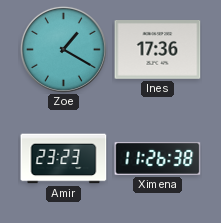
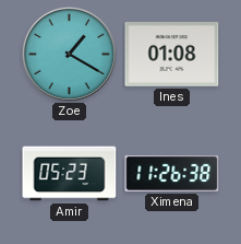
Ines: 17:36 -> 01:08 (172, 55)
Amir: 23:23 -> 05:23 (70, 174)
